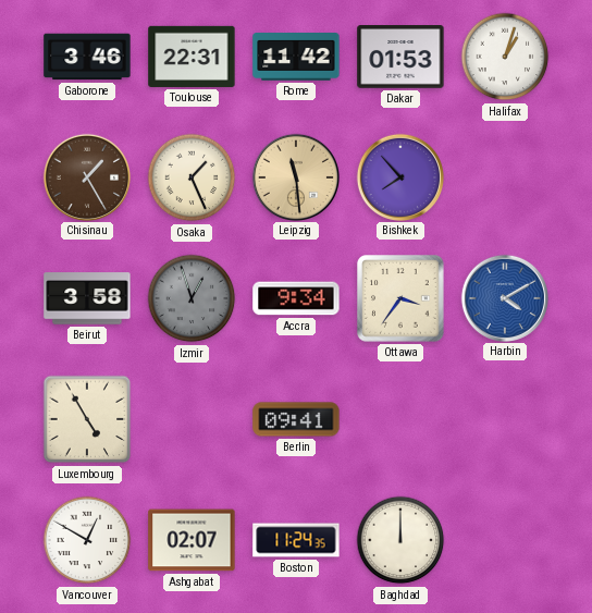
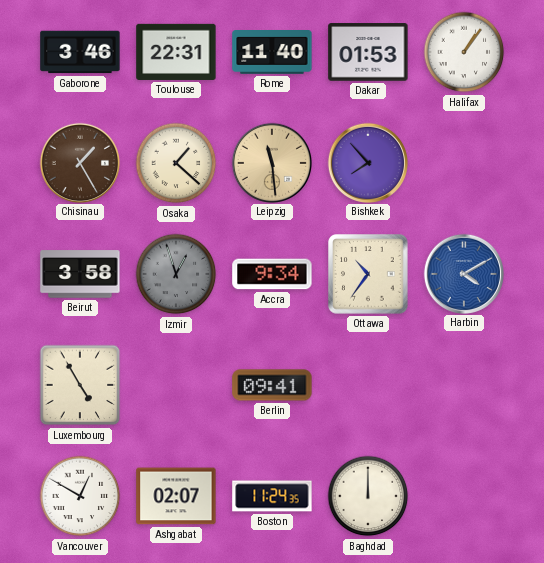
Rome: 11:42 -> 11:40 (272, 53)
Halifax: 1:03 -> 1:06 (464, 52)
Osaka: 1:26 -> 1:22 (176, 163)
Ottawa: 3:36 -> 10:36 (368, 274)
